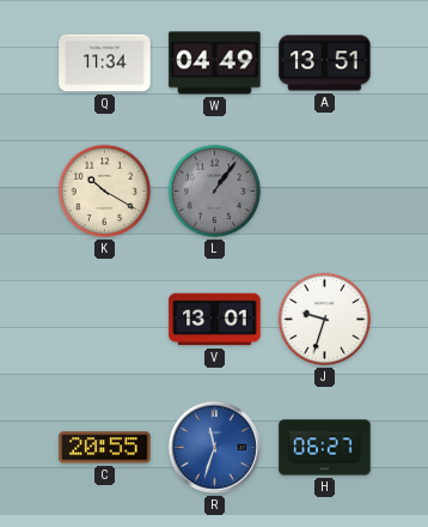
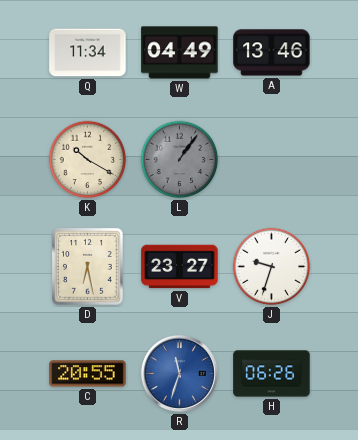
A: 13:51 -> 13:46 (272, 53)
D: none -> 6:28 (88, 267)
V: 13:01 -> 23:27 (180, 267)
H: 06:27 -> 06:26 (272, 374)
